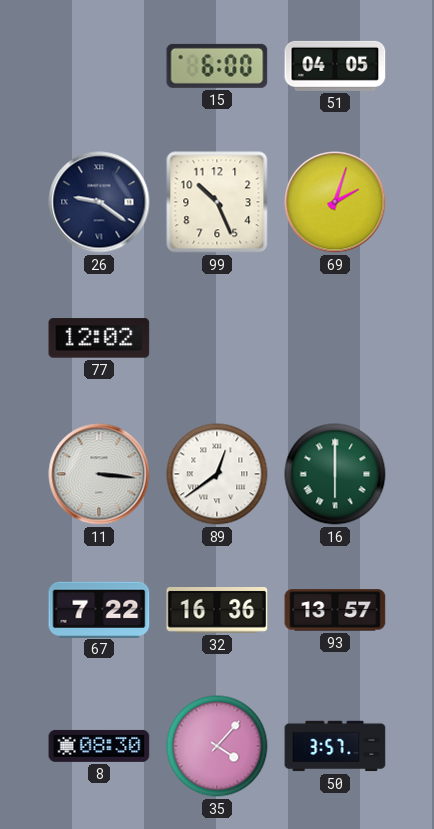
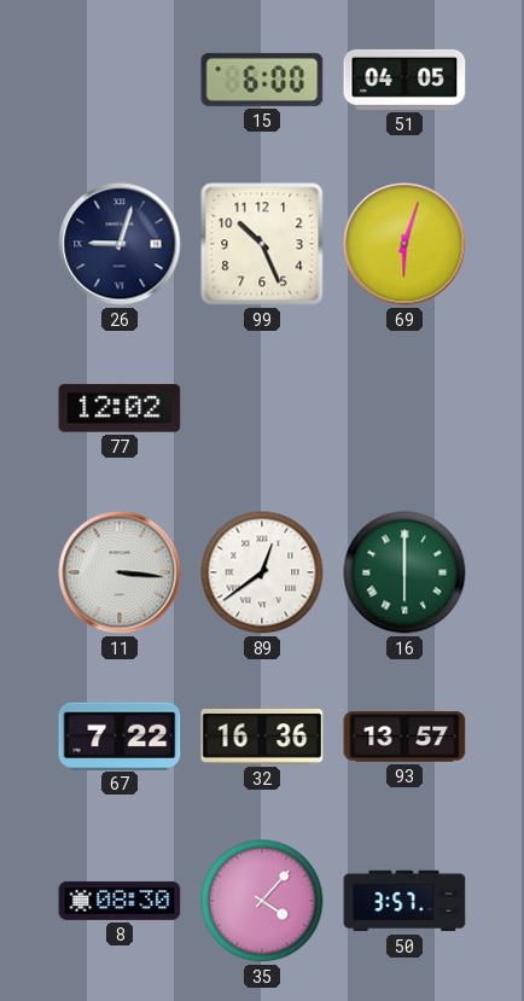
26: 9:21 -> 9:03 (120, 244)
69: 2:03 -> 6:03 (404, 244)
